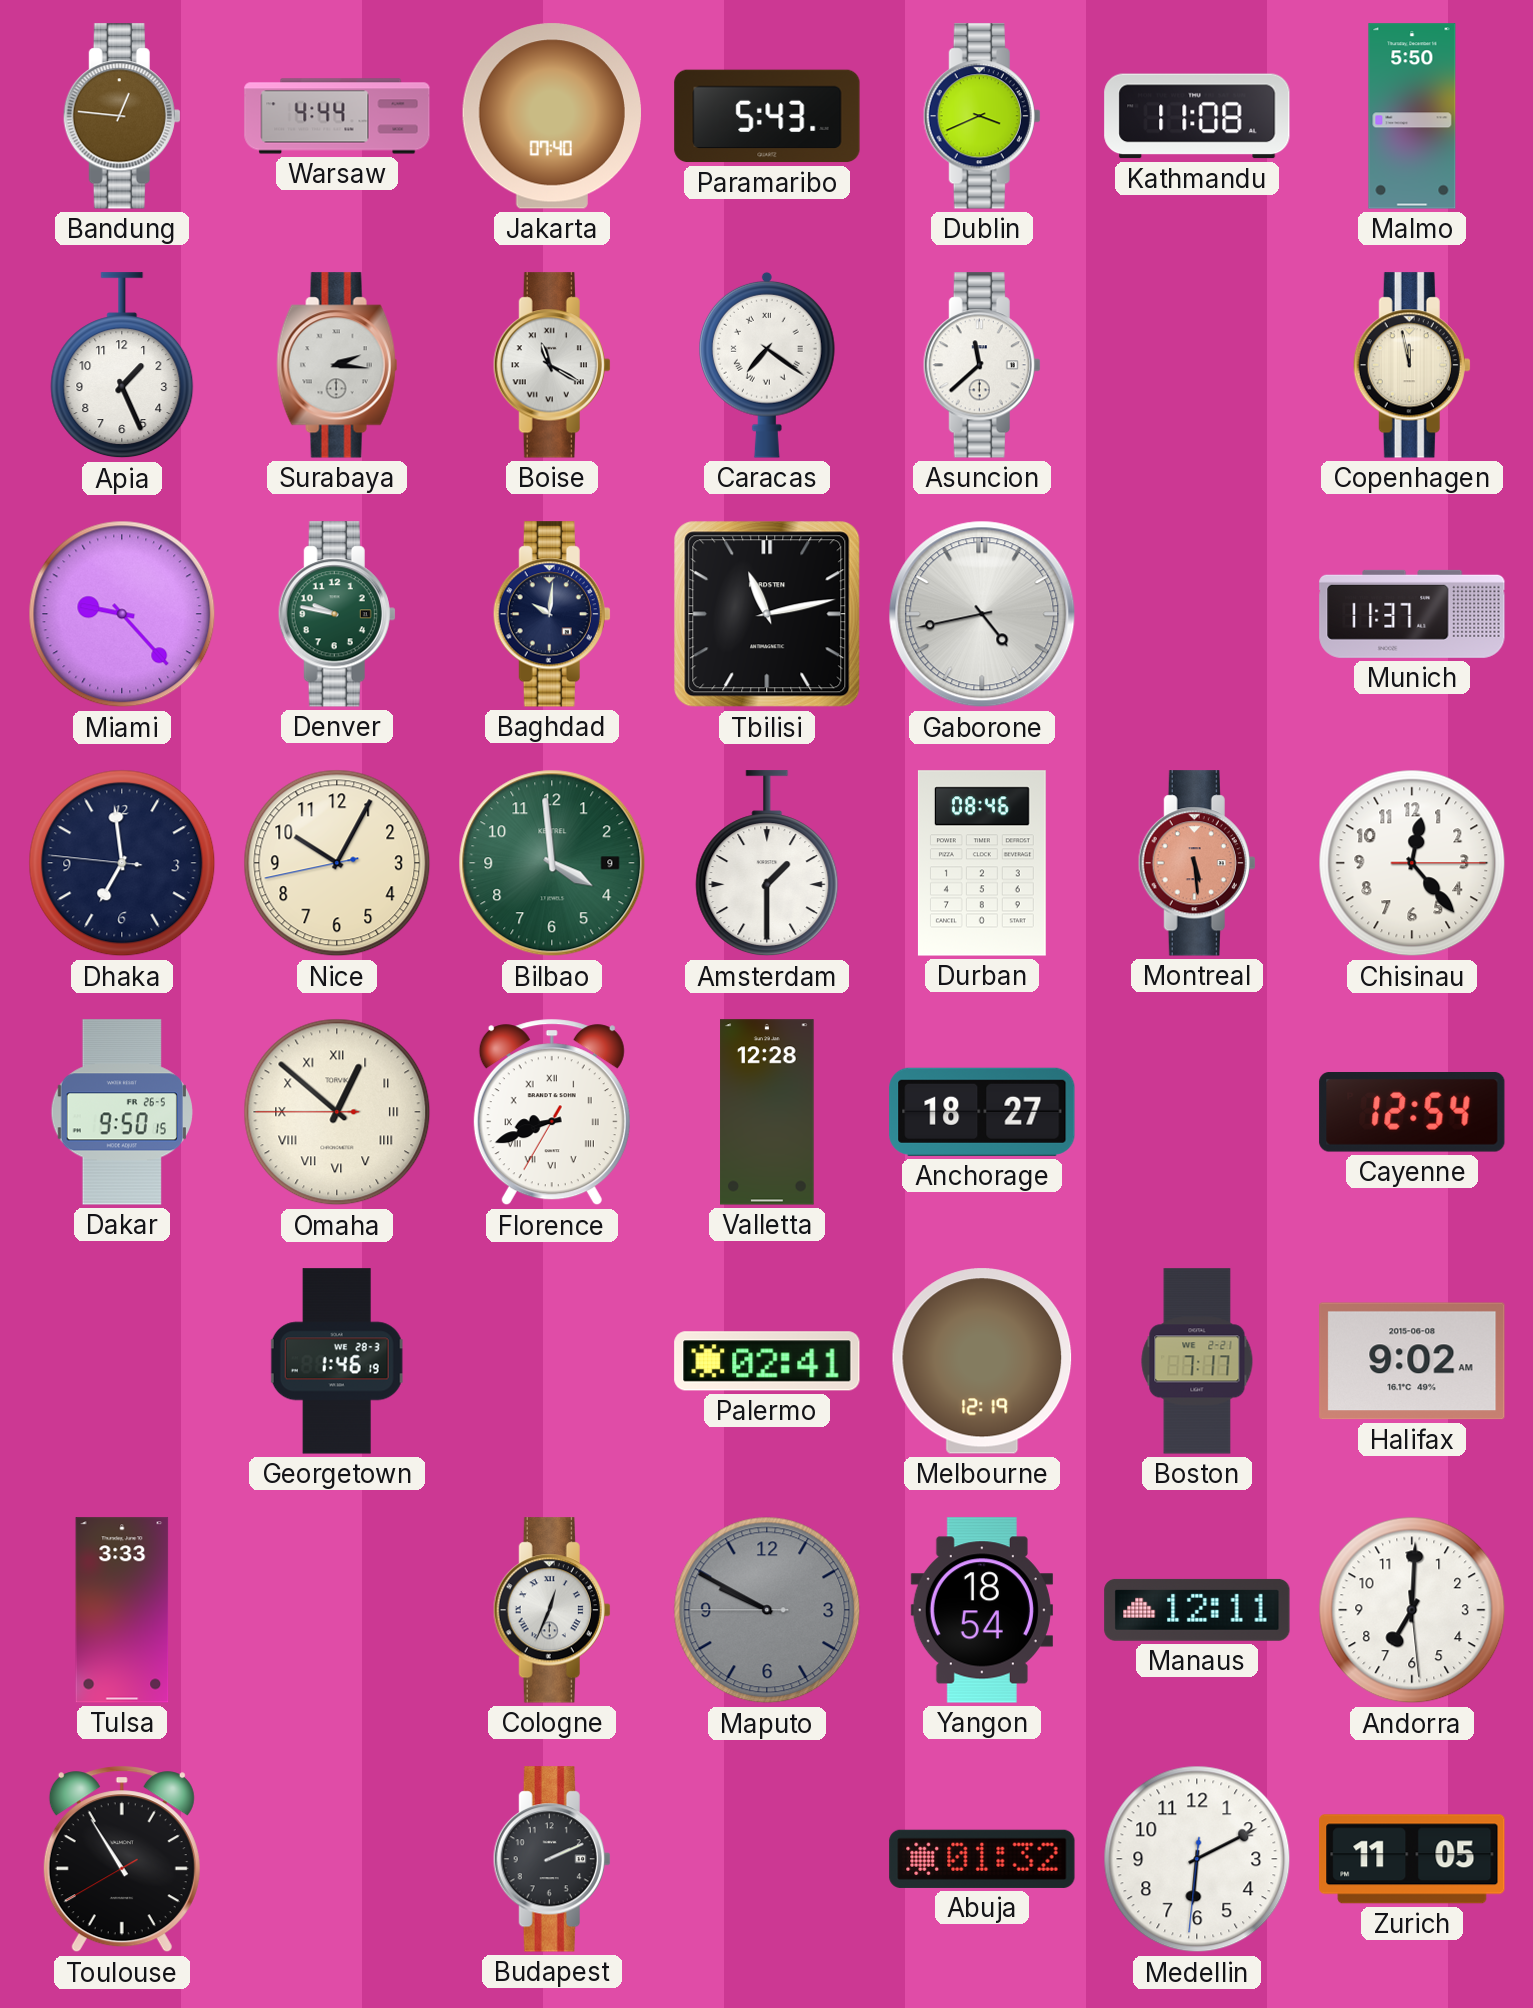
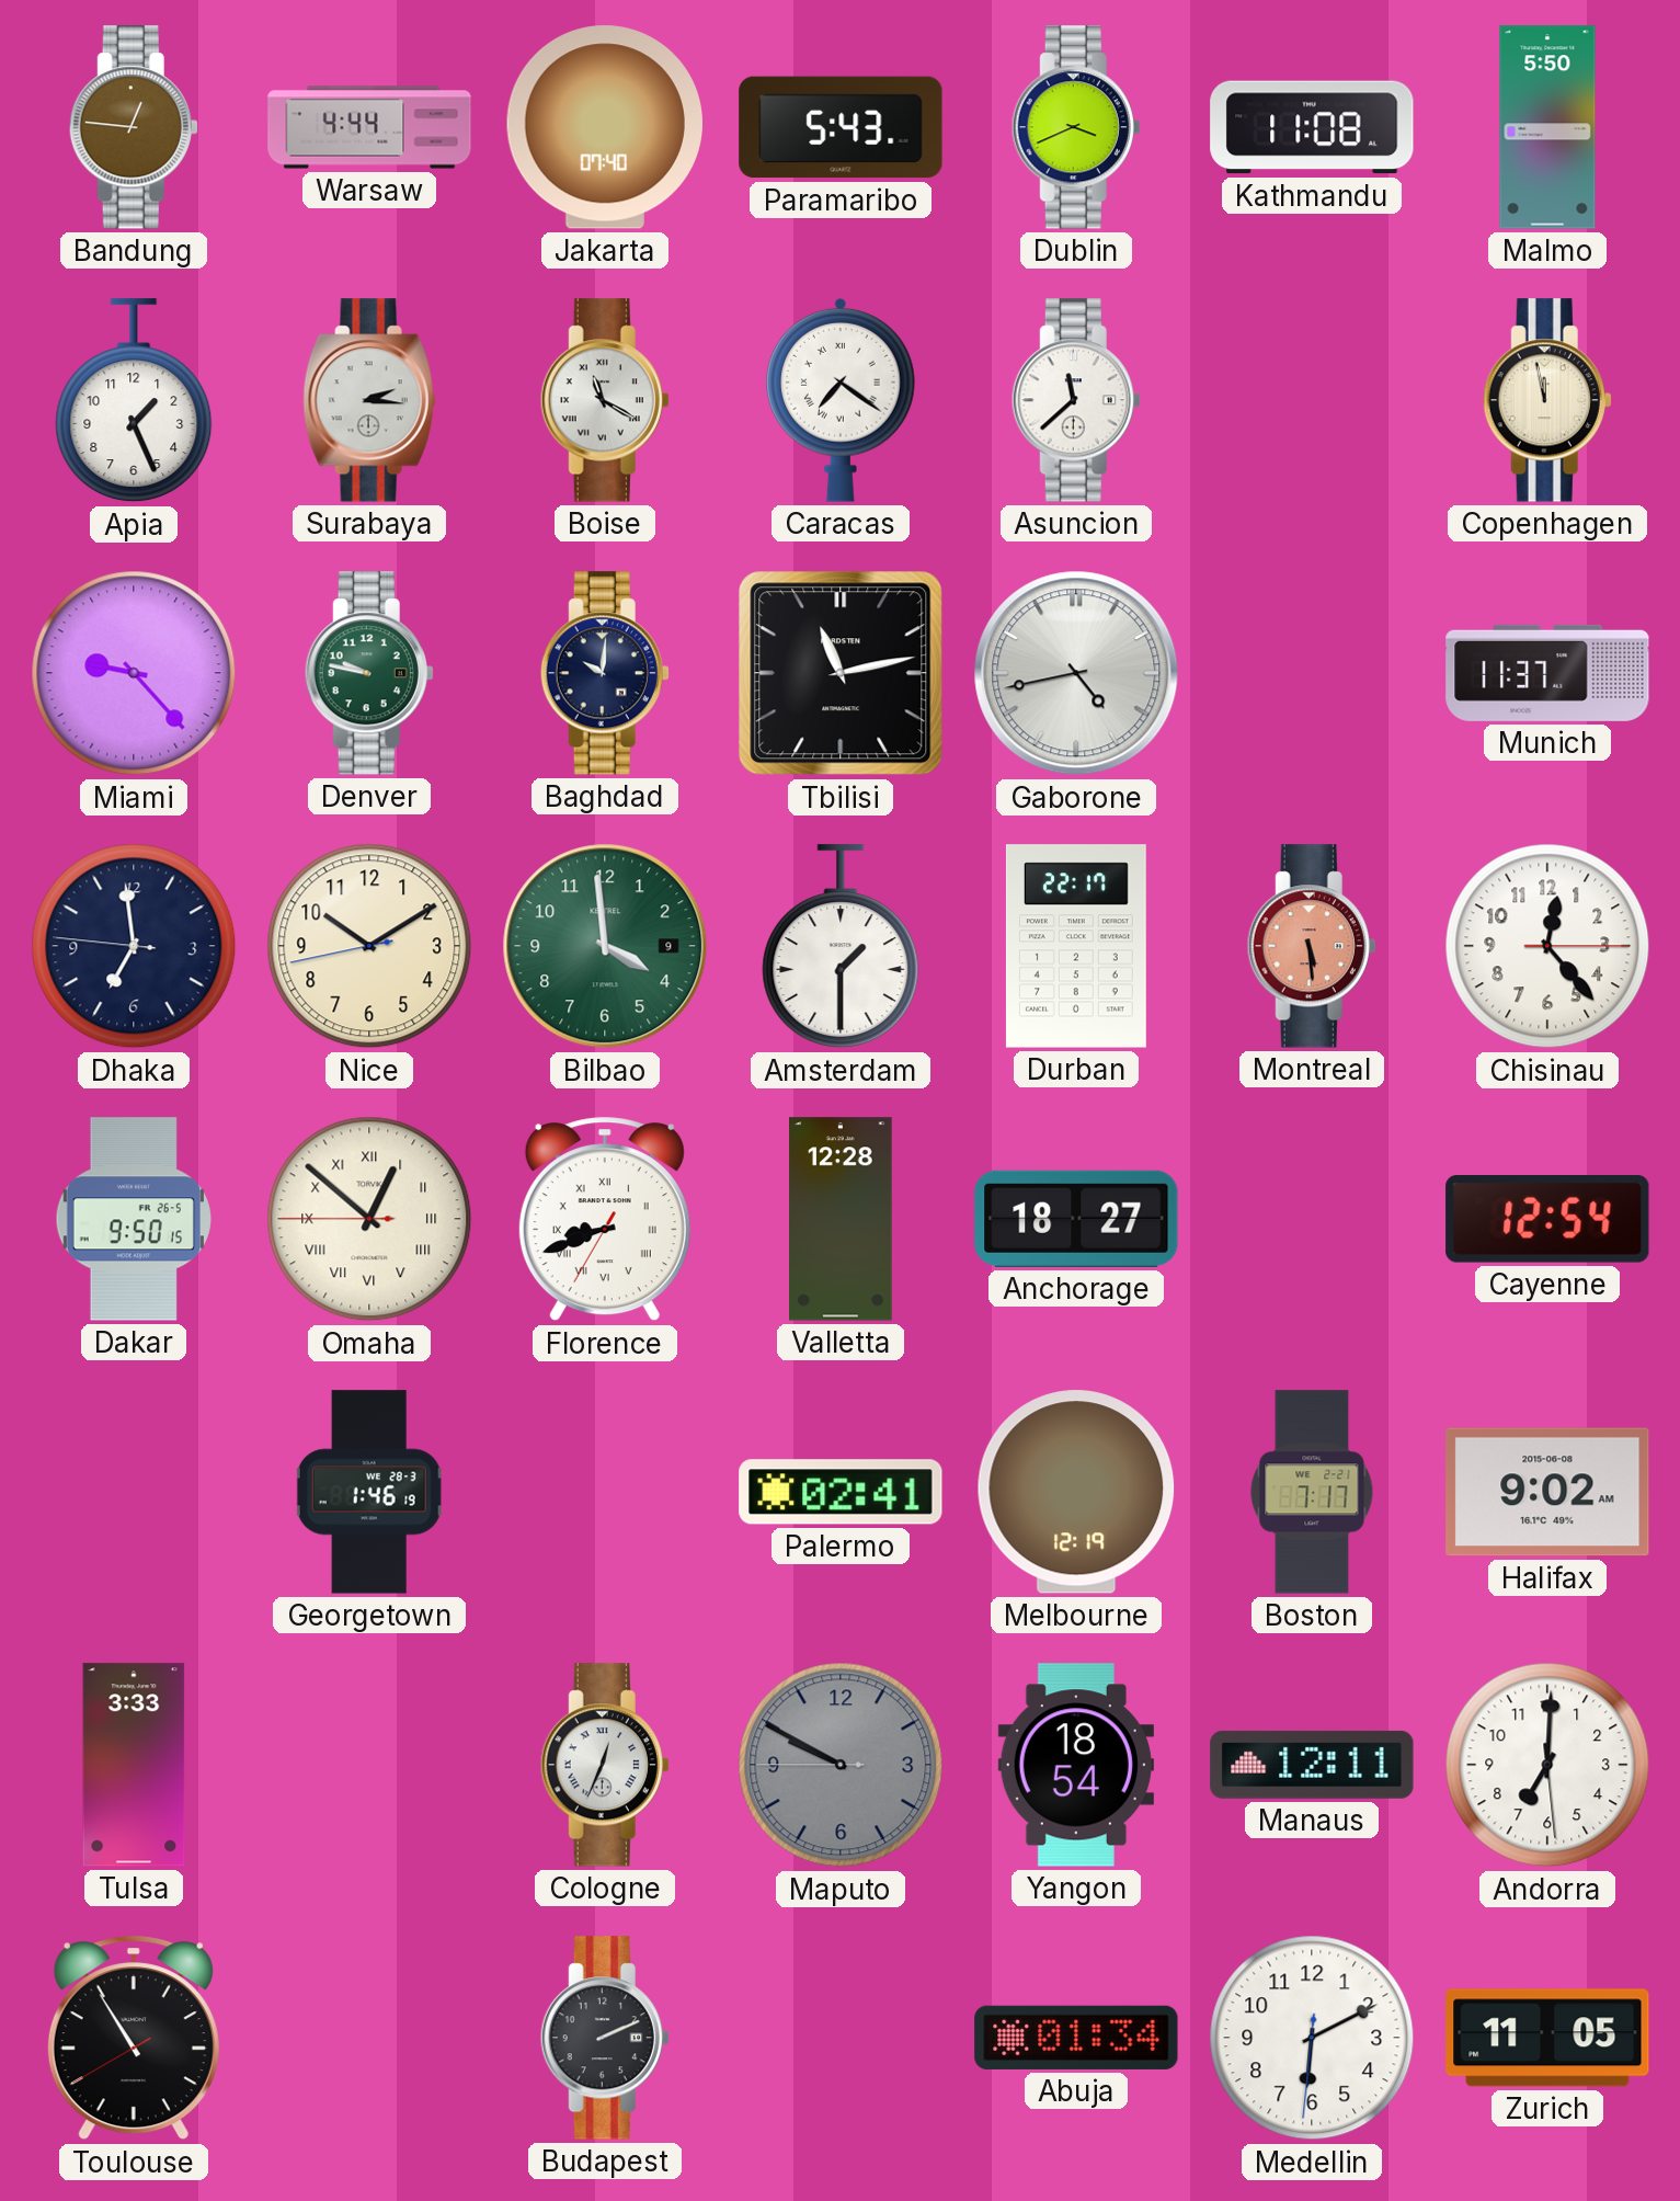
Nice: 10:04 -> 10:09 (369, 946)
Durban: 08:46 -> 22:17 (1076, 946)
Abuja: 01:32 -> 01:34 (1076, 2038)
